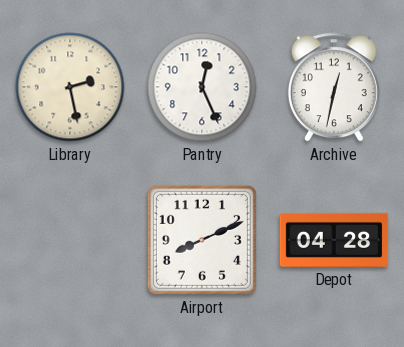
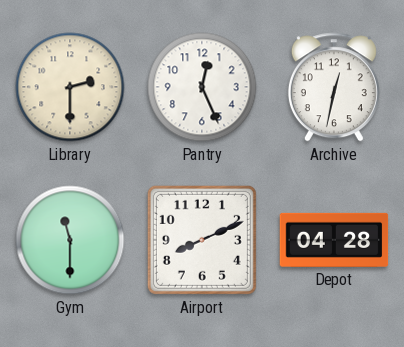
Library: 2:28 -> 2:30 (70, 87)
Gym: none -> 11:30 (70, 240)
